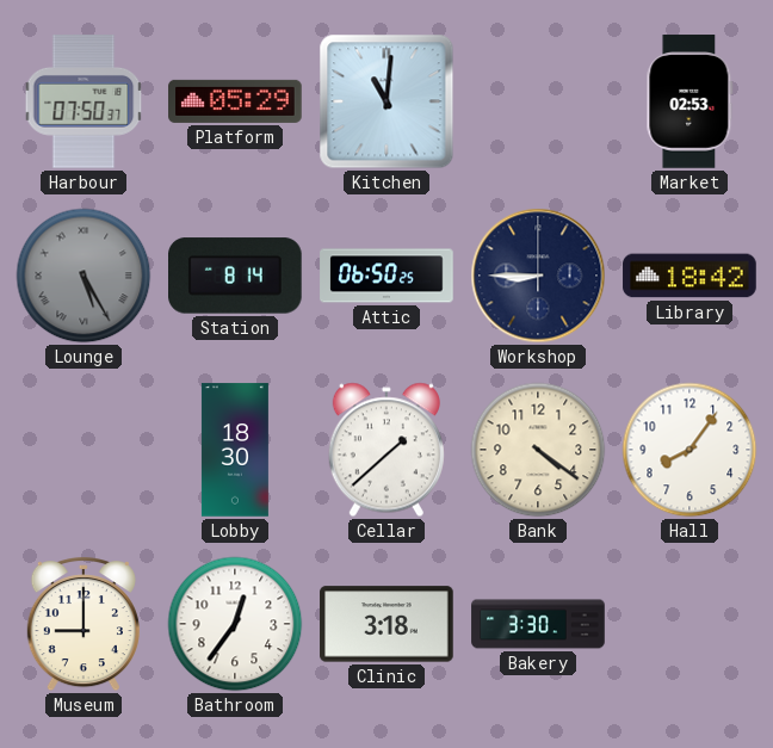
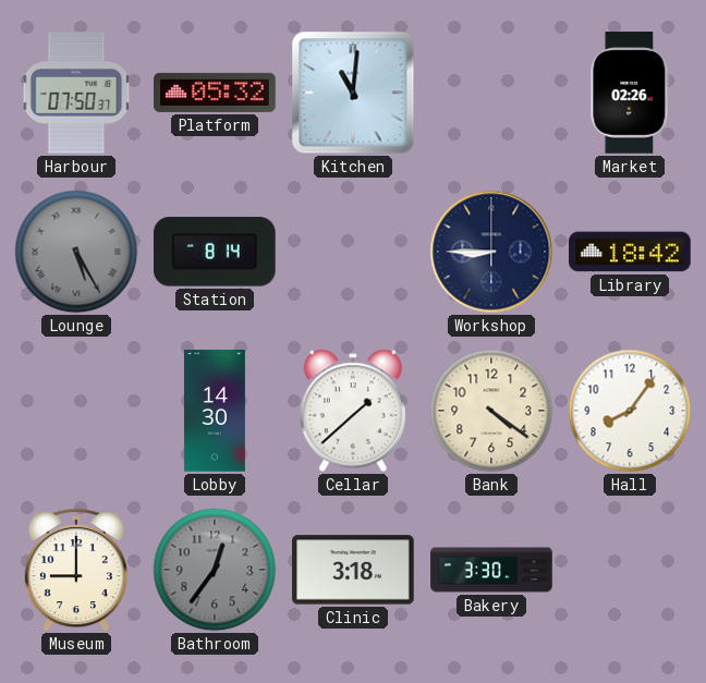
Platform: 05:29 -> 05:32 (215, 93)
Market: 02:53 -> 02:26 (630, 93)
Attic: 06:50 -> none (386, 276)
Lobby: 18:30 -> 14:30 (215, 411)
Bathroom dial: white -> grey (215, 570)
